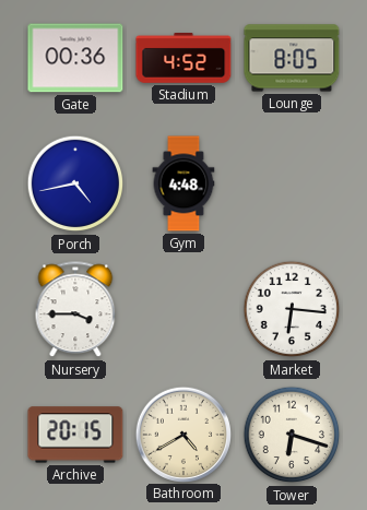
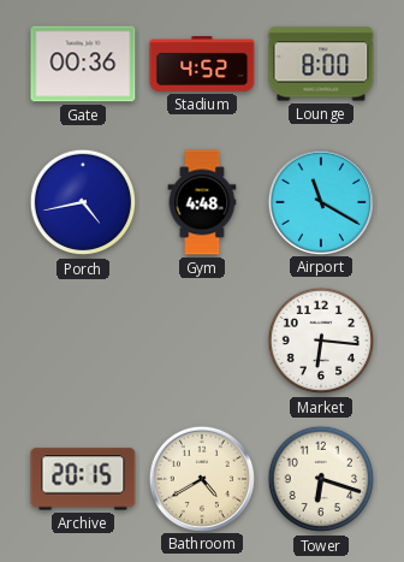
Lounge: 8:05 -> 8:00 (321, 64)
Airport: none -> 11:20 (320, 201)
Nursery: 3:45 -> none (75, 310)
